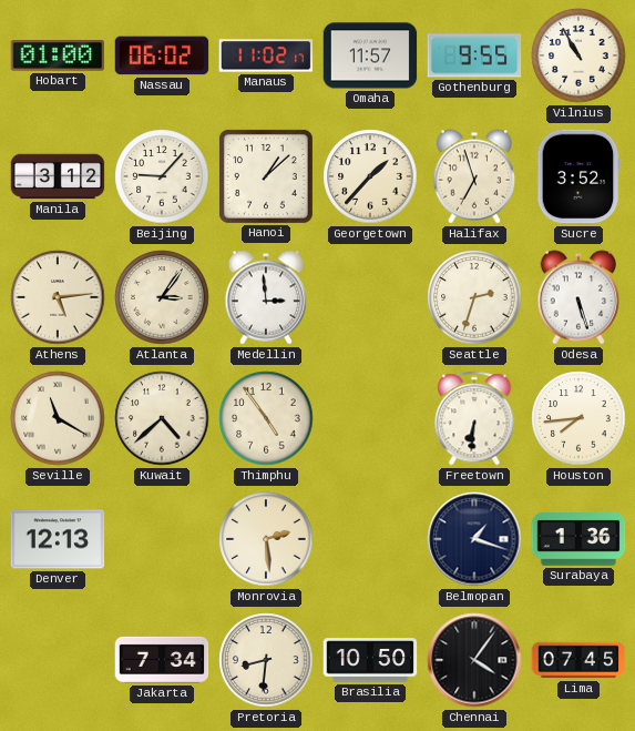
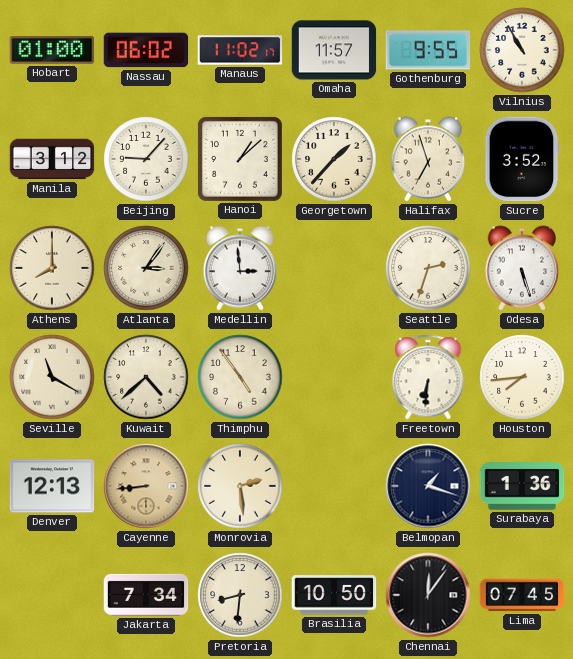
Athens: 5:14 -> 8:00 (52, 268)
Cayenne: none -> 8:44 (146, 486)
Chennai: 4:06 -> 12:06 (428, 595)
